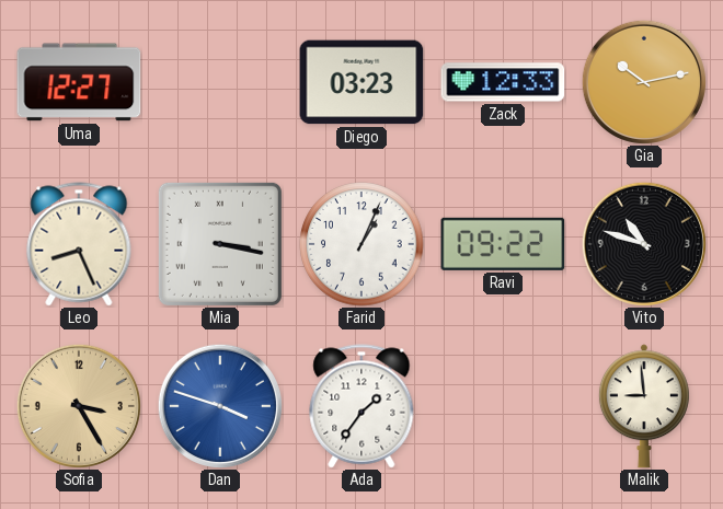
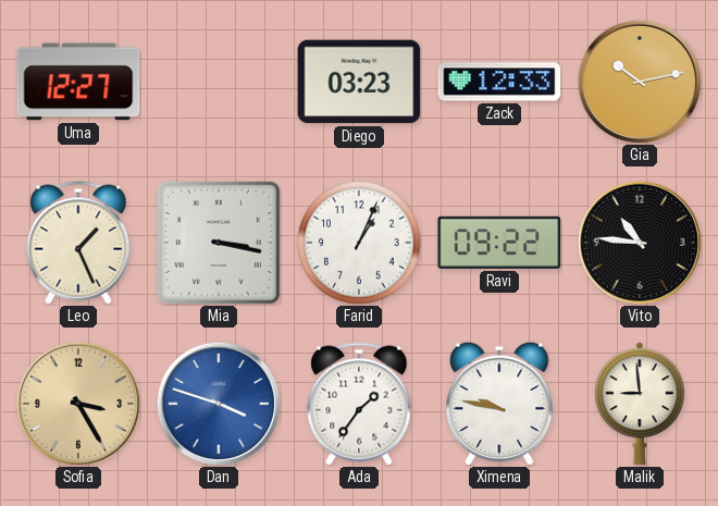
Leo: 8:26 -> 1:26 (78, 243)
Vito: 10:48 -> 10:46 (640, 243)
Ximena: none -> 9:47 (499, 404)
